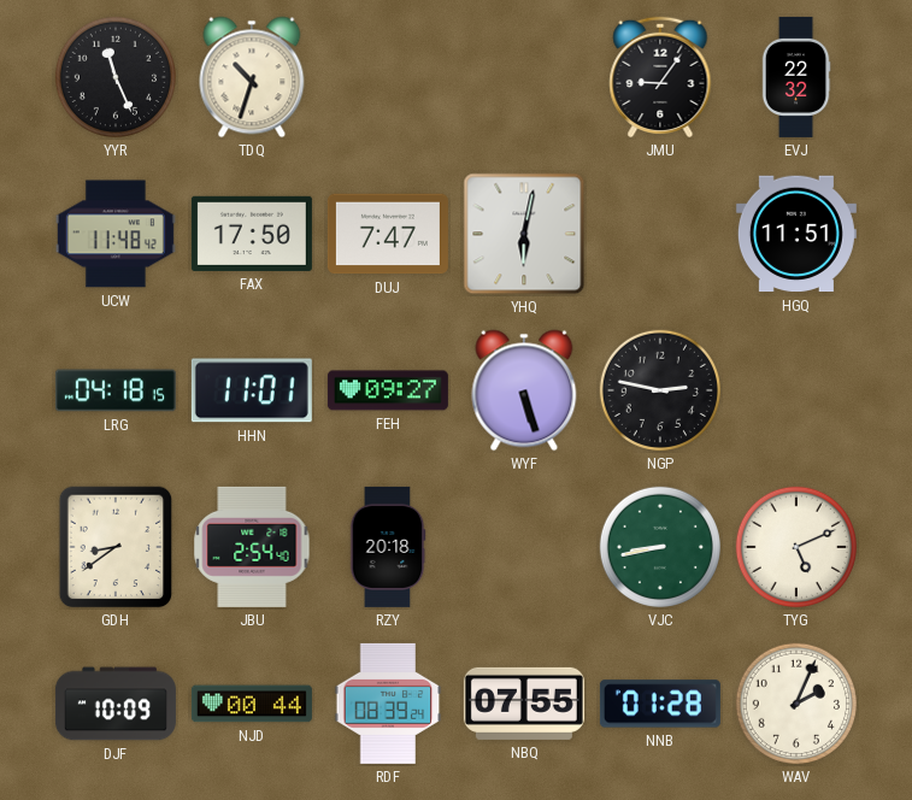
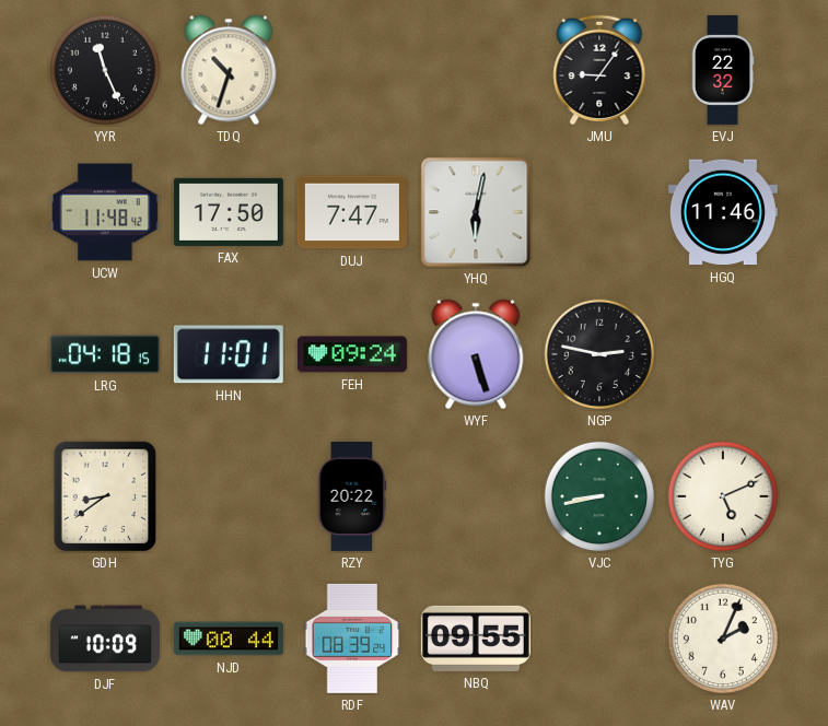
HGQ: 11:51 -> 11:46 (723, 212)
FEH: 09:27 -> 09:24 (352, 354)
JBU: 2:54 -> none (252, 547)
RZY: 20:18 -> 20:22 (352, 496)
NBQ: 07:55 -> 09:55 (476, 639)
NNB: 01:28 -> none (660, 704)
